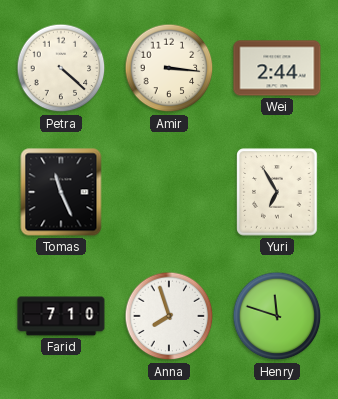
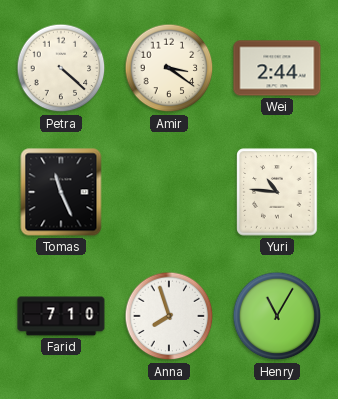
Amir: 3:16 -> 3:21 (169, 68)
Yuri: 6:55 -> 10:46 (277, 192)
Henry: 11:48 -> 11:05 (277, 316)
